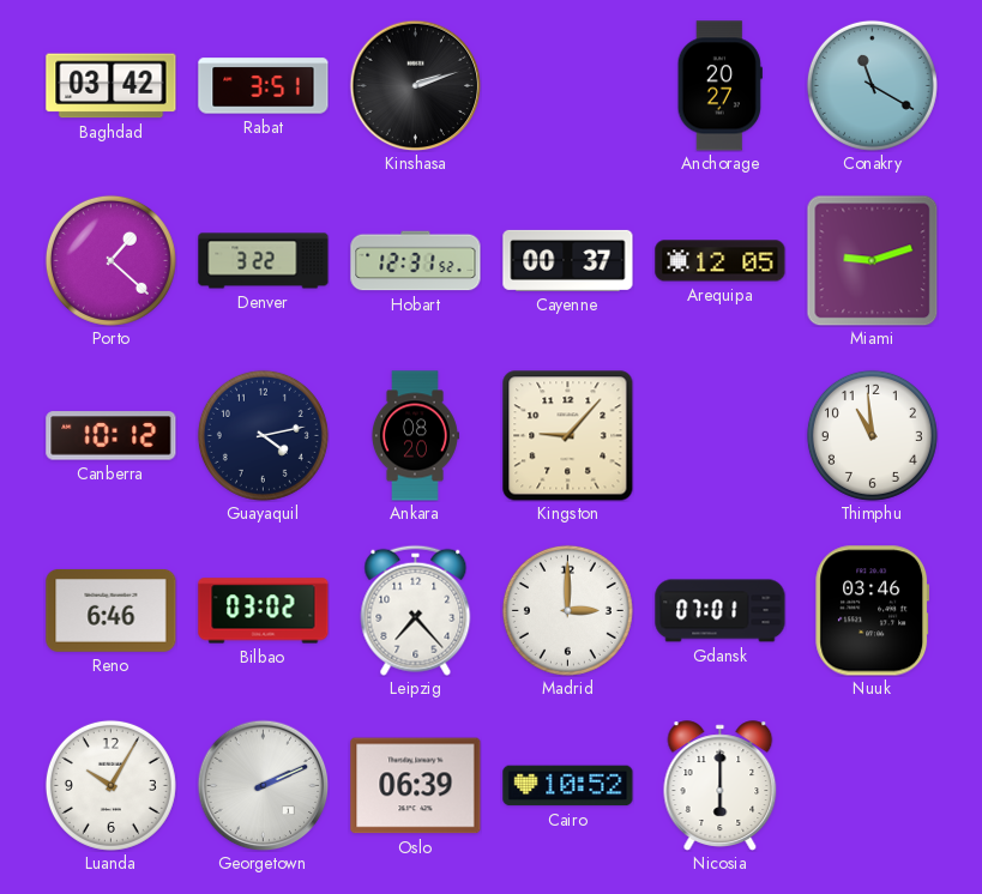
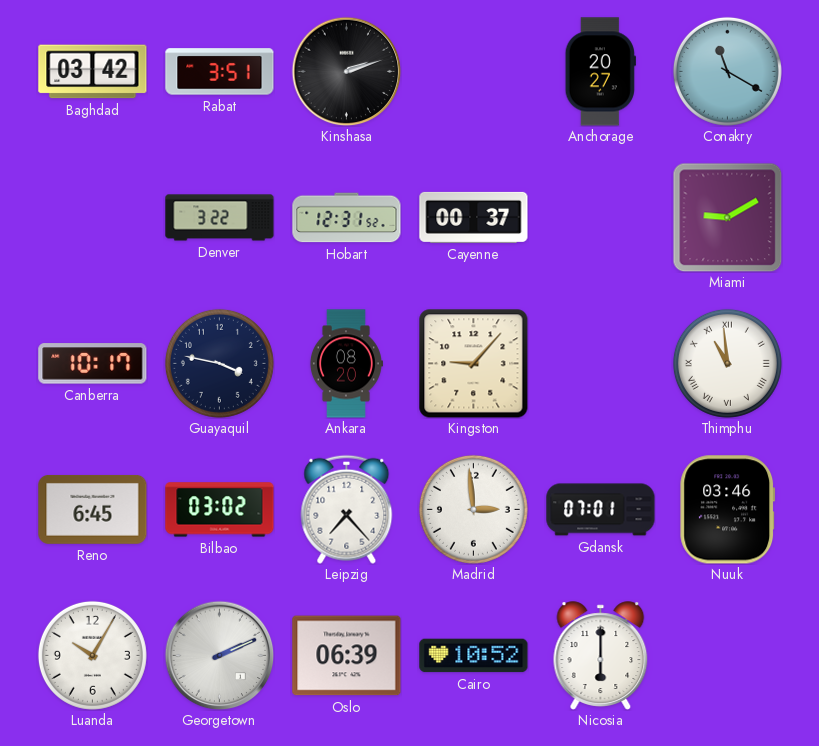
Porto: 1:22 -> none (110, 260)
Arequipa: 12:05 -> none (721, 261)
Miami: 9:12 -> 9:10 (727, 217)
Canberra: 10:12 -> 10:17 (93, 364)
Guayaquil: 4:13 -> 3:47 (219, 363)
Thimphu numerals: Arabic -> Roman (727, 363)
Reno: 6:46 -> 6:45 (93, 509)
Madrid: 3:00 -> 2:59 (473, 509)
